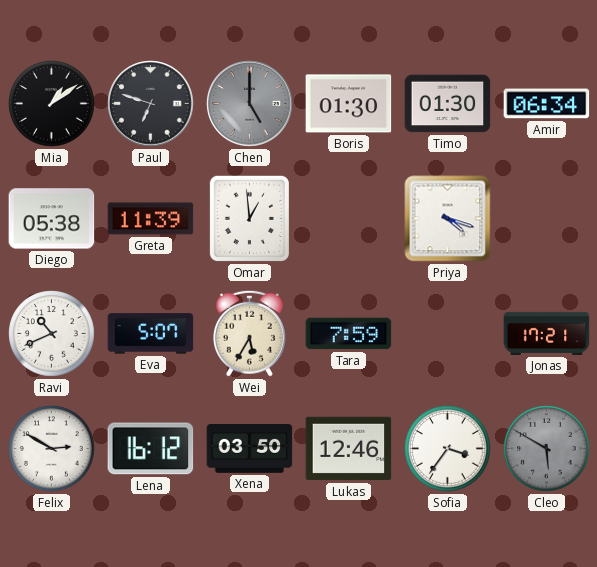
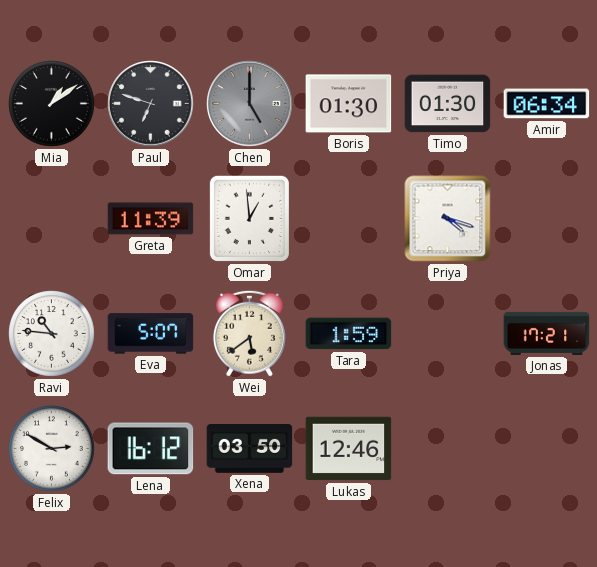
Diego: 05:38 -> none (52, 219)
Ravi: 10:41 -> 10:46 (52, 334)
Wei: 5:35 -> 5:39 (249, 333)
Tara: 7:59 -> 1:59 (349, 334)
Sofia: 3:36 -> none (448, 449)
Cleo: 5:50 -> none (547, 449)
